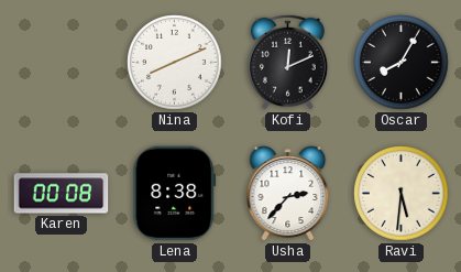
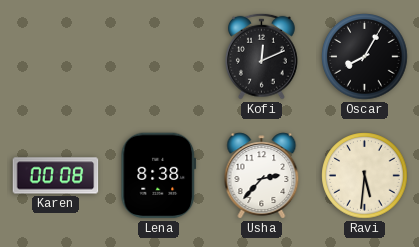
Nina: 8:11 -> none (175, 63)
